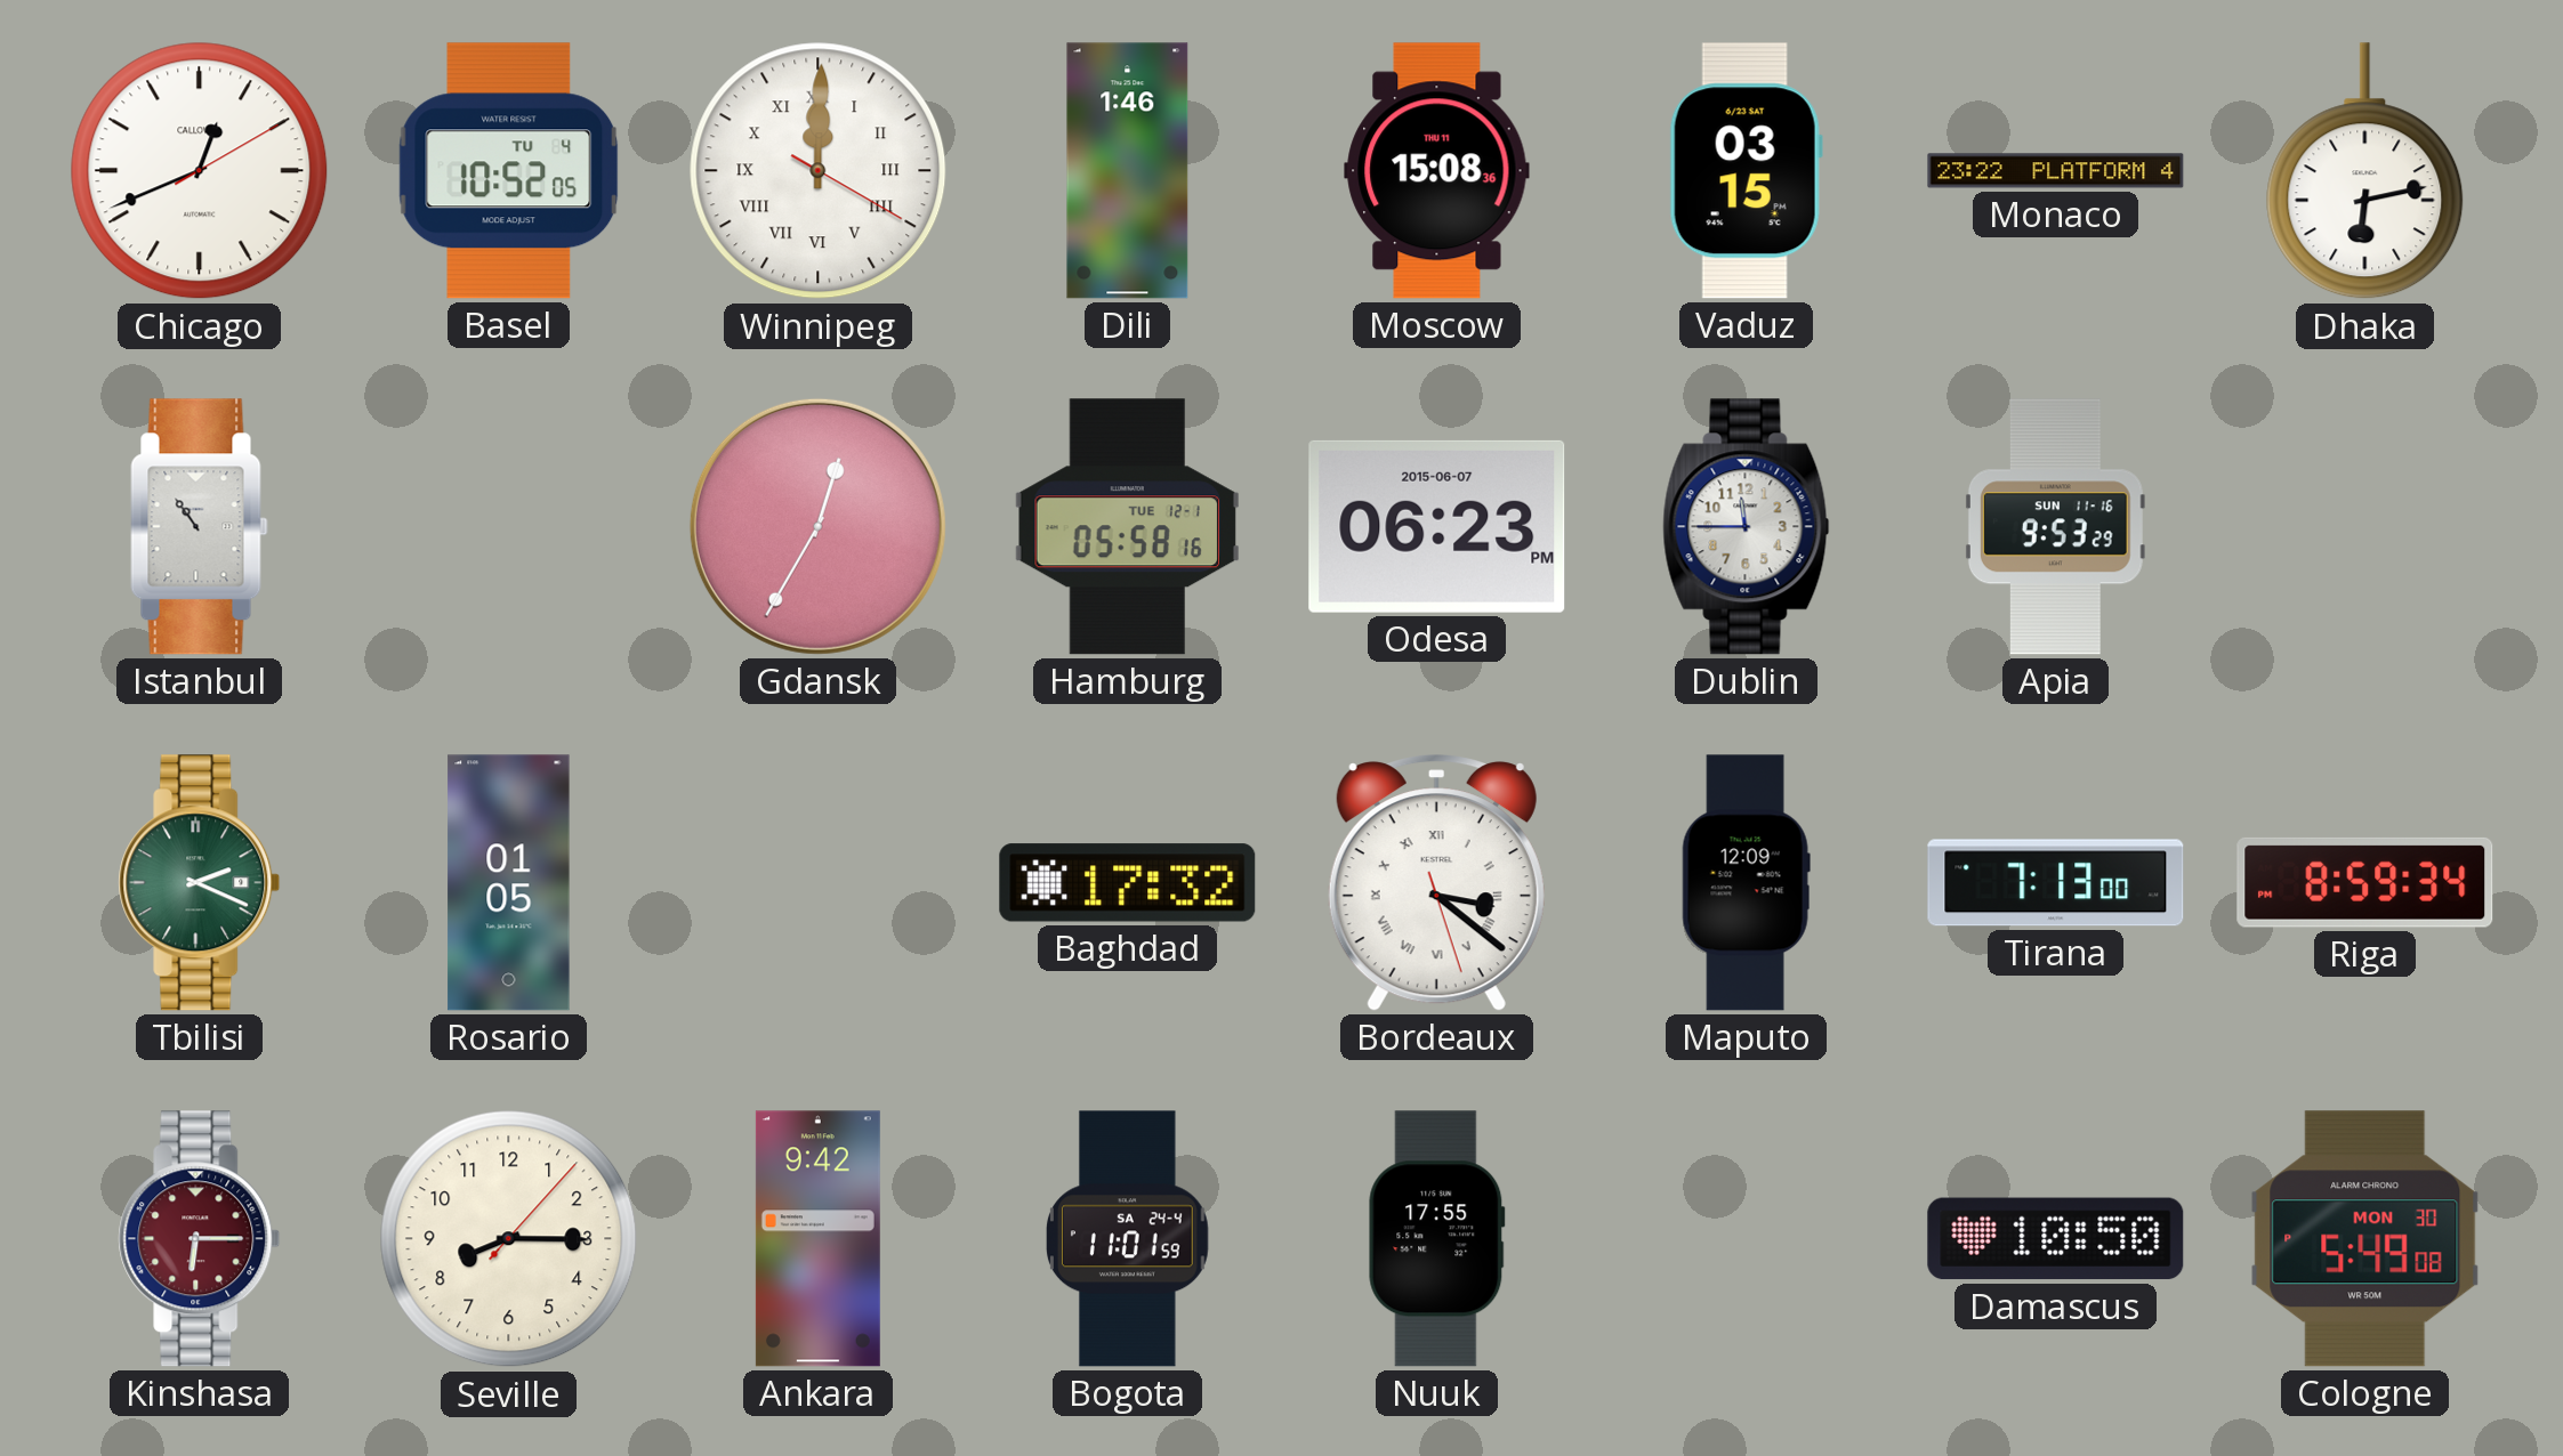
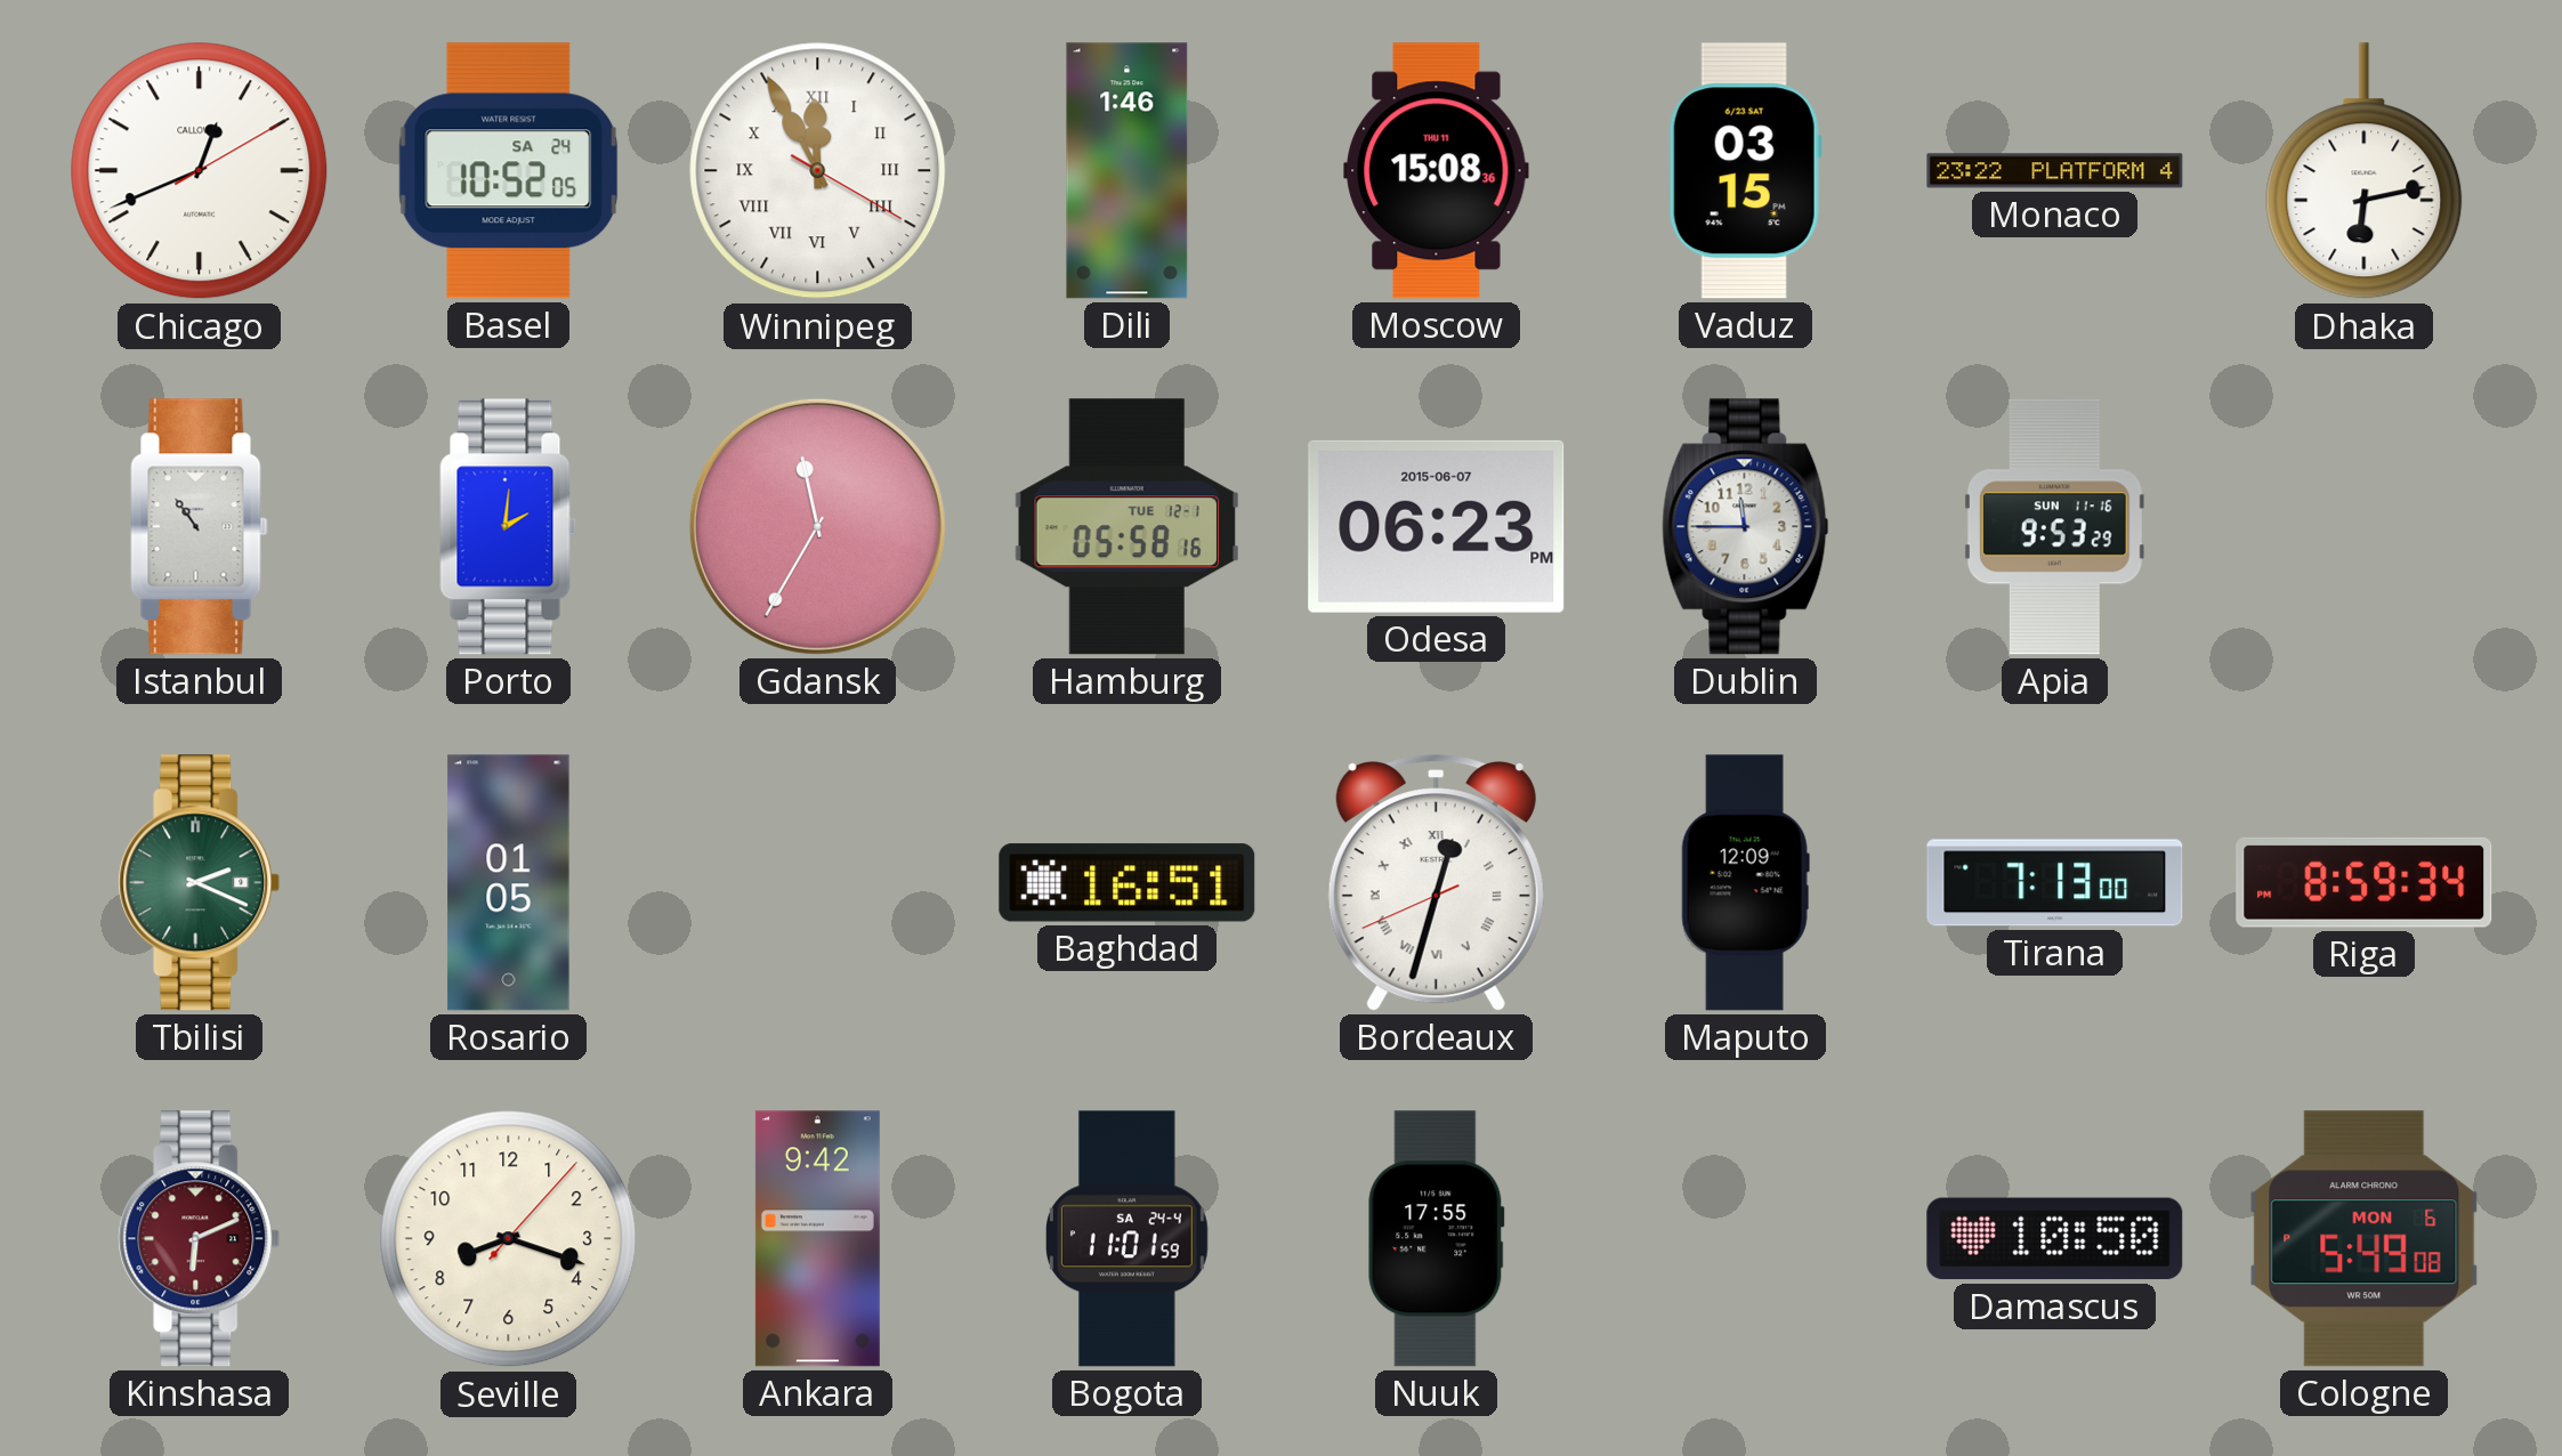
Basel date: TU 4 -> SA 24 (509, 171)
Winnipeg: 12:00 -> 11:55 (818, 171)
Porto: none -> 2:01 (509, 527)
Gdansk: 12:35 -> 11:35 (817, 526)
Baghdad: 17:32 -> 16:51 (1128, 883)
Bordeaux: 3:21 -> 12:32 (1436, 883)
Kinshasa: 6:15 -> 6:11 (200, 1239)
Seville: 8:15 -> 8:18 (509, 1239)
Cologne date: MON 30 -> MON 6 (2365, 1239)
